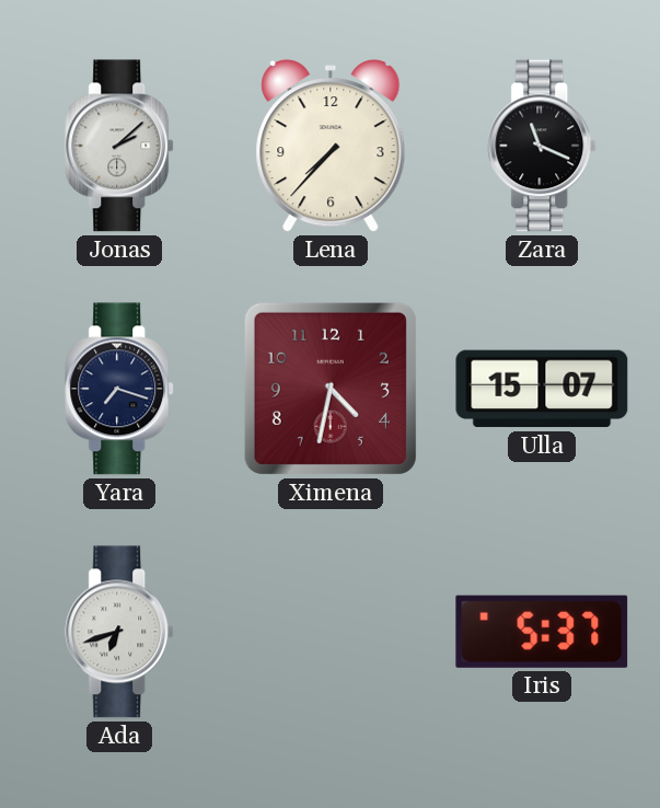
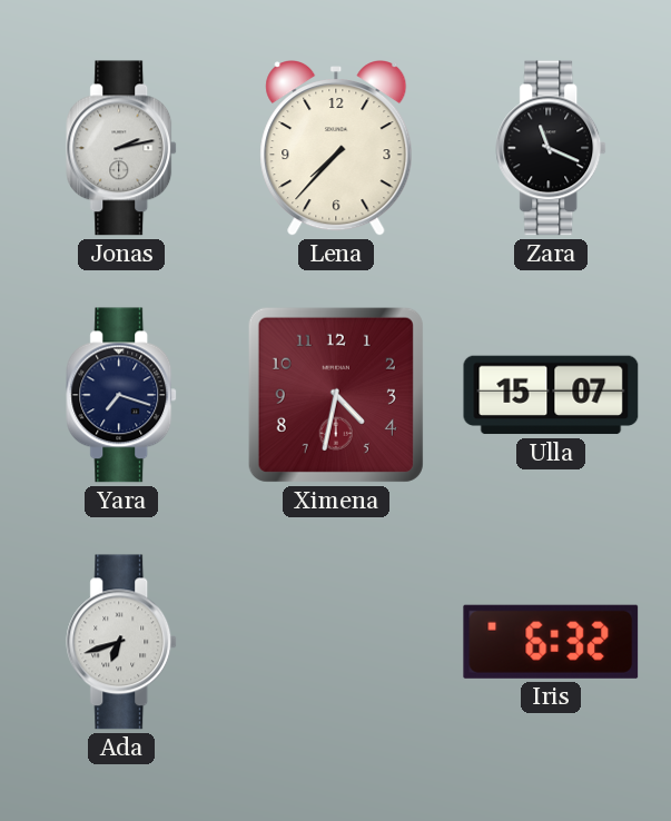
Jonas: 2:08 -> 2:13 (122, 148)
Iris: 5:37 -> 6:32 (551, 642)
